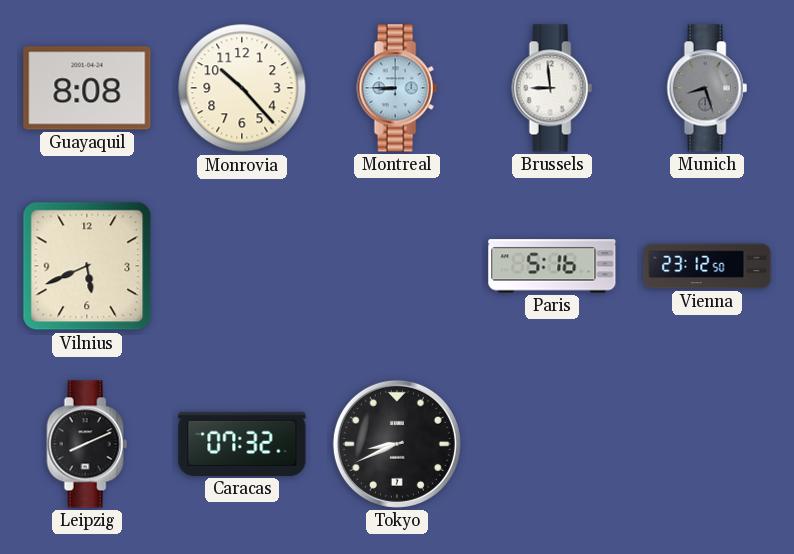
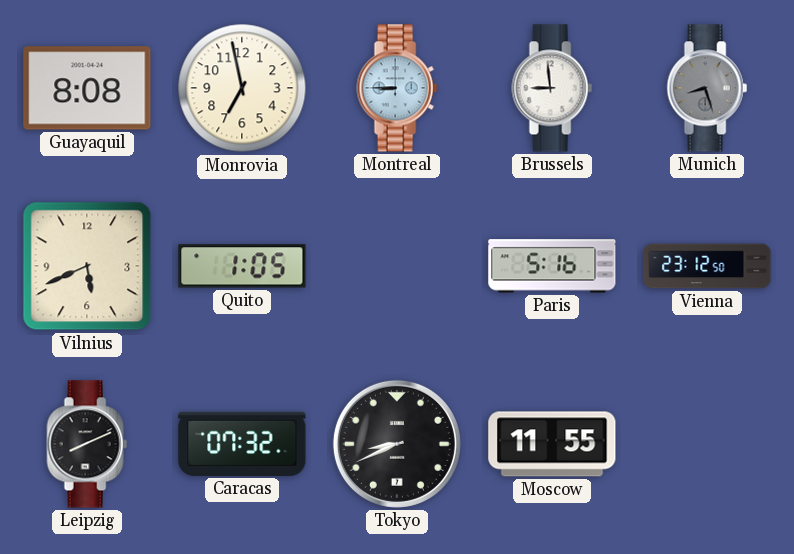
Monrovia: 10:23 -> 6:58 (242, 88)
Quito: none -> 1:05 (242, 266)
Moscow: none -> 11:55 (552, 444)
